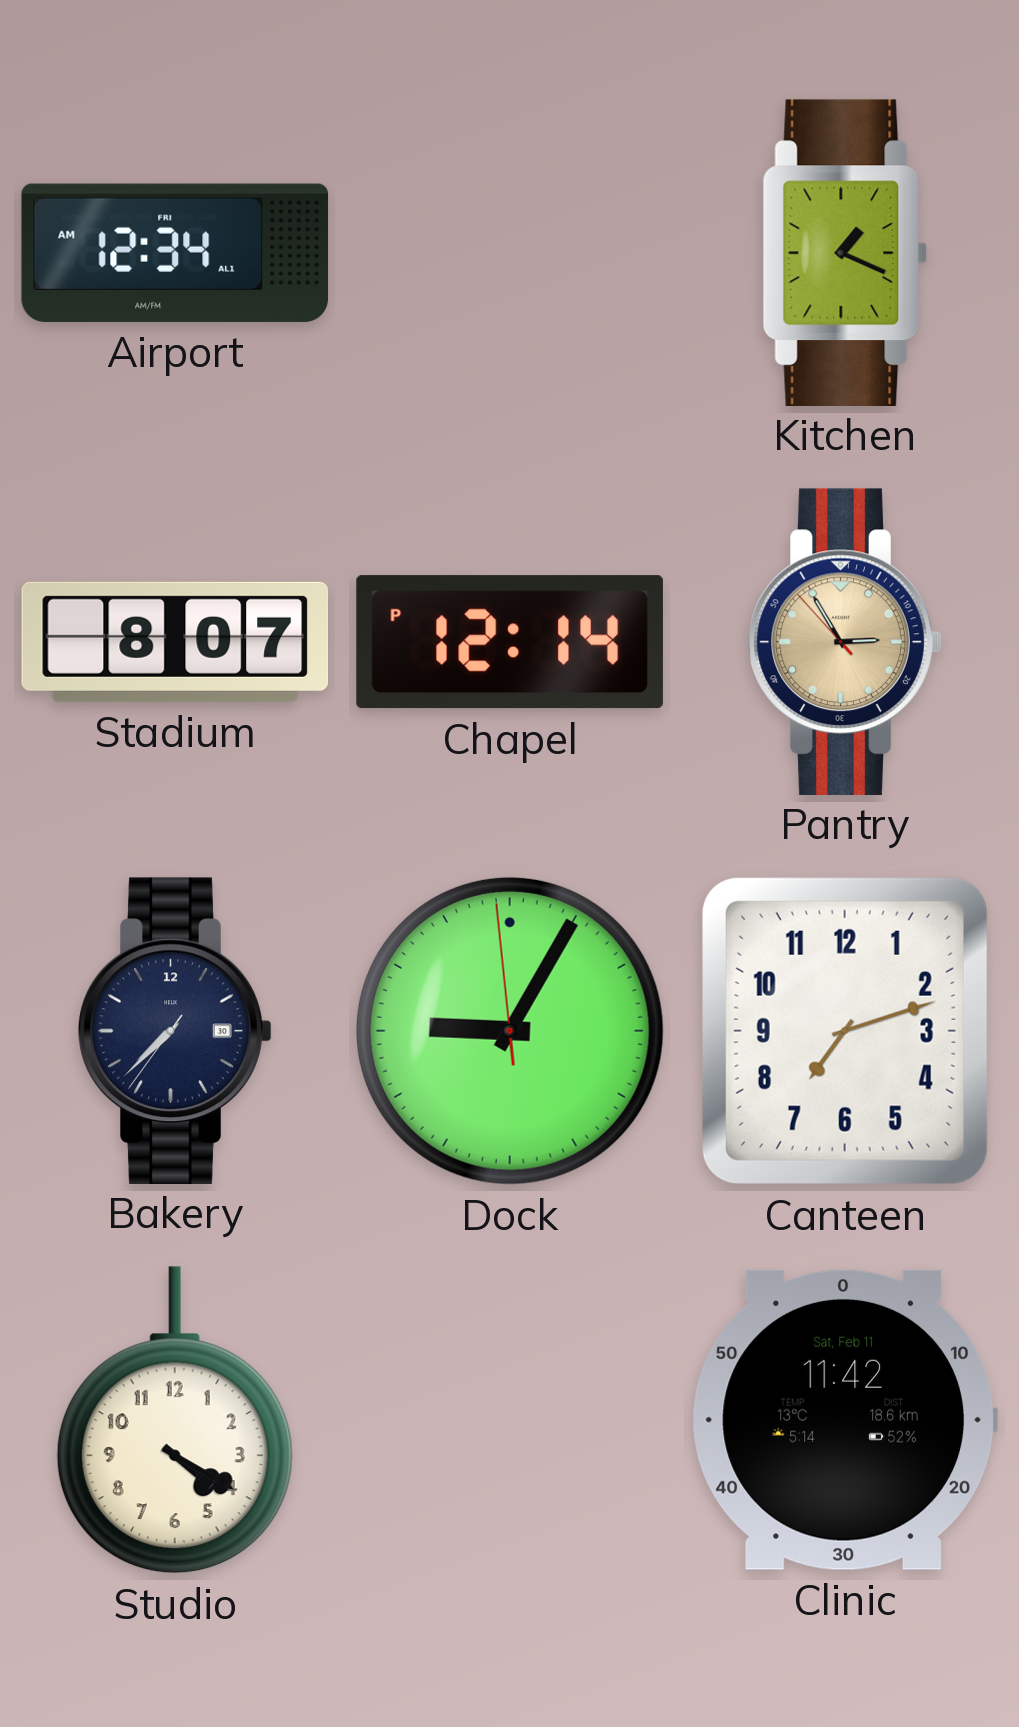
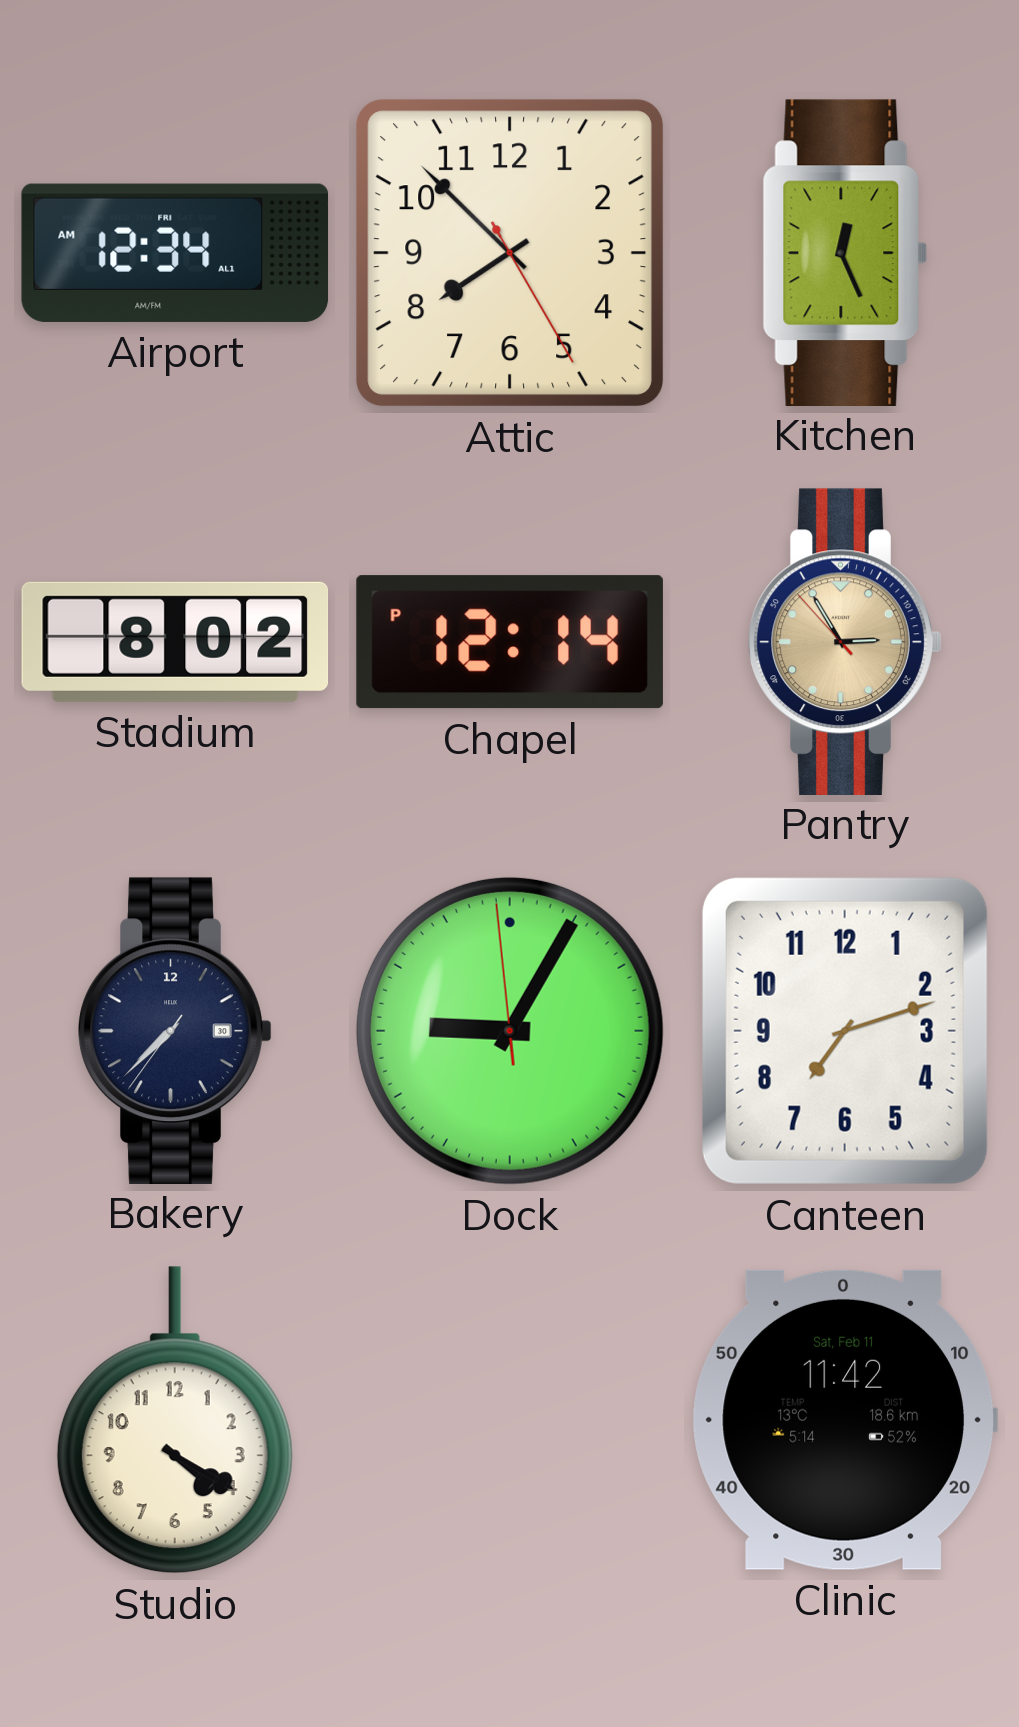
Attic: none -> 7:52 (510, 253)
Kitchen: 1:19 -> 12:26 (845, 252)
Stadium: 8:07 -> 8:02 (175, 642)
